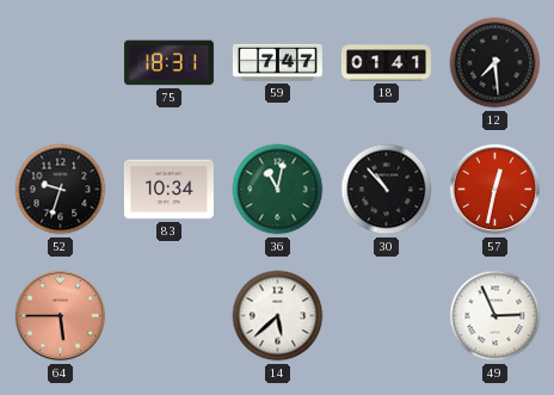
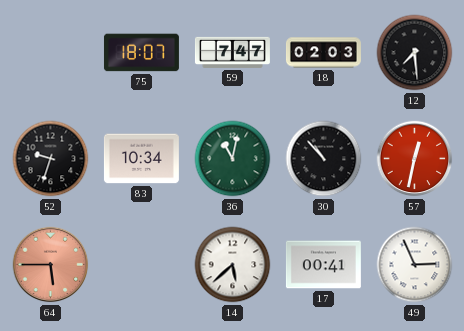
75: 18:31 -> 18:07 (141, 53)
18: 01:41 -> 02:03 (323, 53)
17: none -> 00:41 (323, 265)
